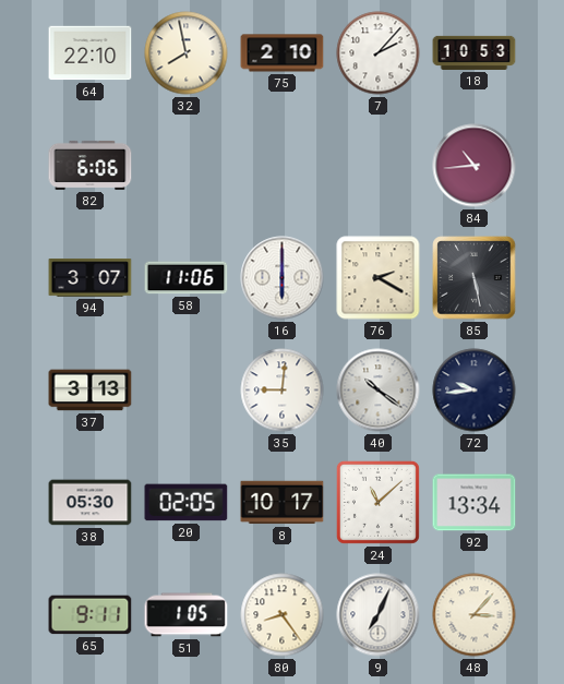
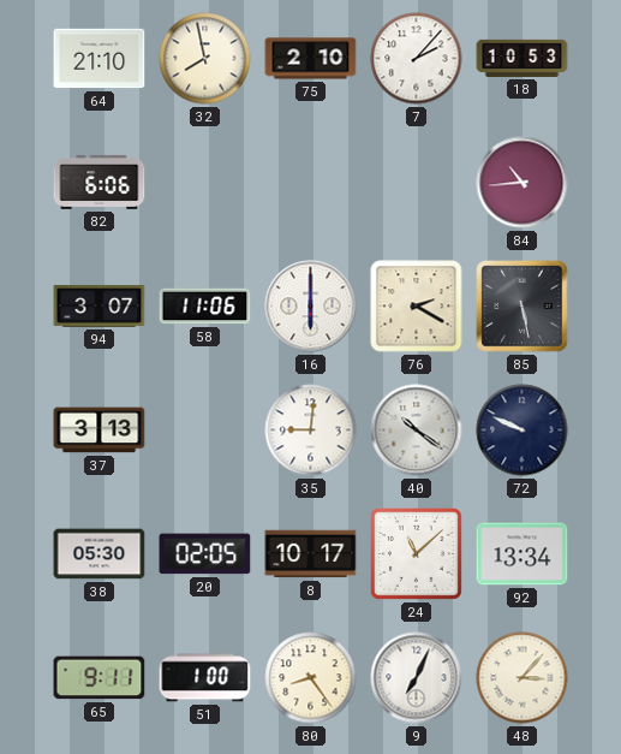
64: 22:10 -> 21:10 (100, 59)
72: 9:44 -> 9:49 (523, 431)
51: 1:05 -> 1:00 (205, 678)
